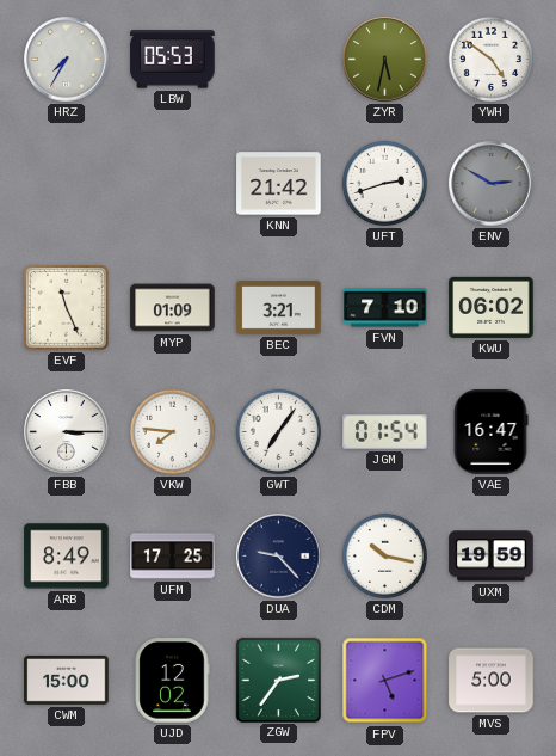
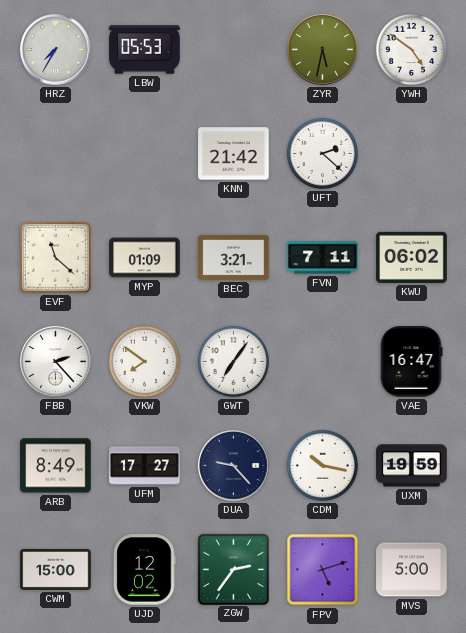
UFT: 2:42 -> 2:22 (322, 153)
ENV: 2:50 -> none (492, 184)
EVF: 11:26 -> 11:22 (56, 258)
FVN: 7:10 -> 7:11 (323, 258)
FBB: 3:15 -> 2:23 (56, 362)
VKW: 7:46 -> 7:51 (144, 361)
JGM: 01:54 -> none (385, 432)
UFM: 17:25 -> 17:27 (145, 466)
